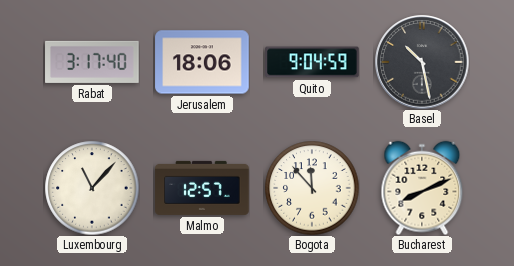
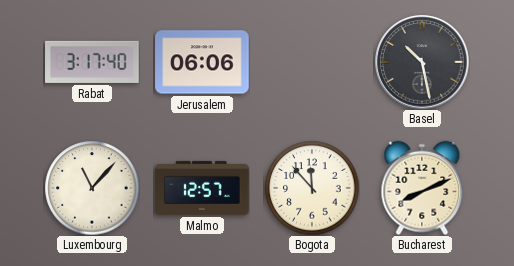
Jerusalem: 18:06 -> 06:06 (202, 62)
Quito: 9:04 -> none (312, 62)
